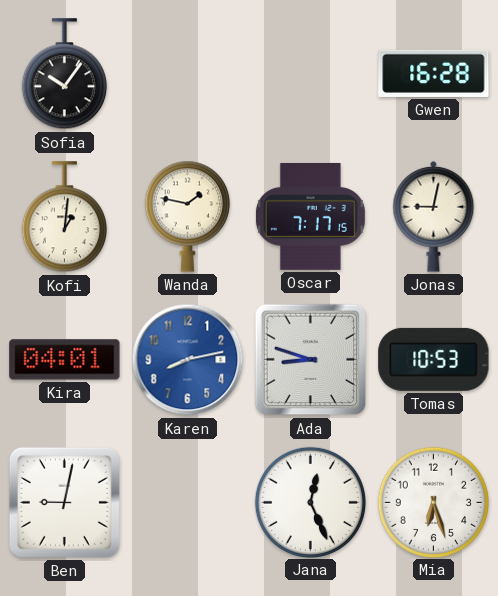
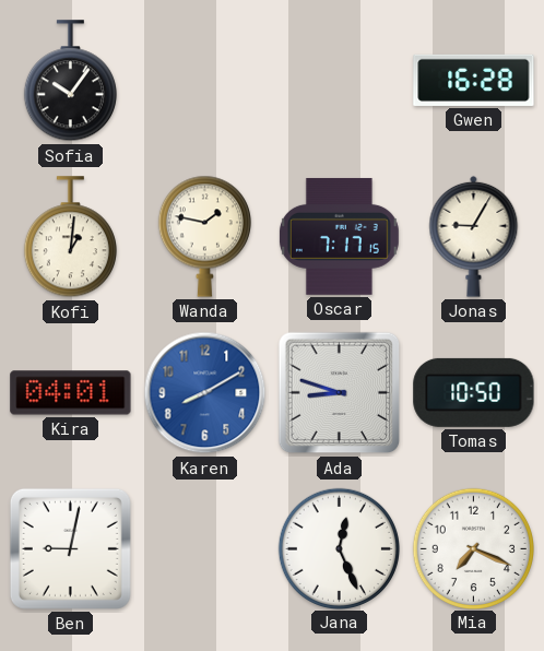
Jonas: 9:02 -> 9:05 (474, 236)
Karen: 8:13 -> 8:10 (205, 393)
Tomas: 10:53 -> 10:50 (474, 392)
Mia: 6:27 -> 7:19 (473, 548)
